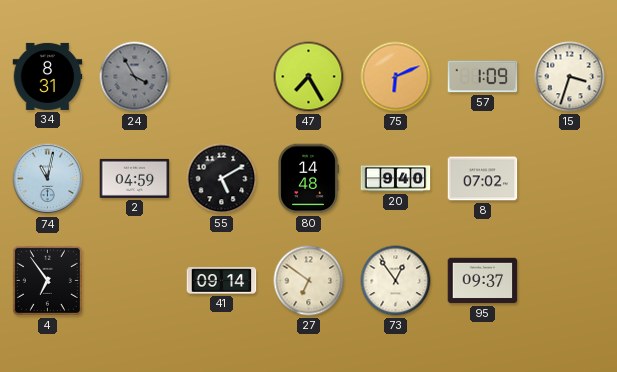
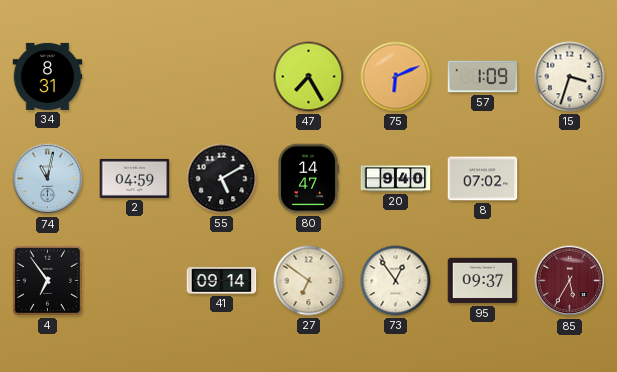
24: 3:55 -> none (135, 77)
80: 14:48 -> 14:47 (308, 179)
85: none -> 5:35 (570, 281)
